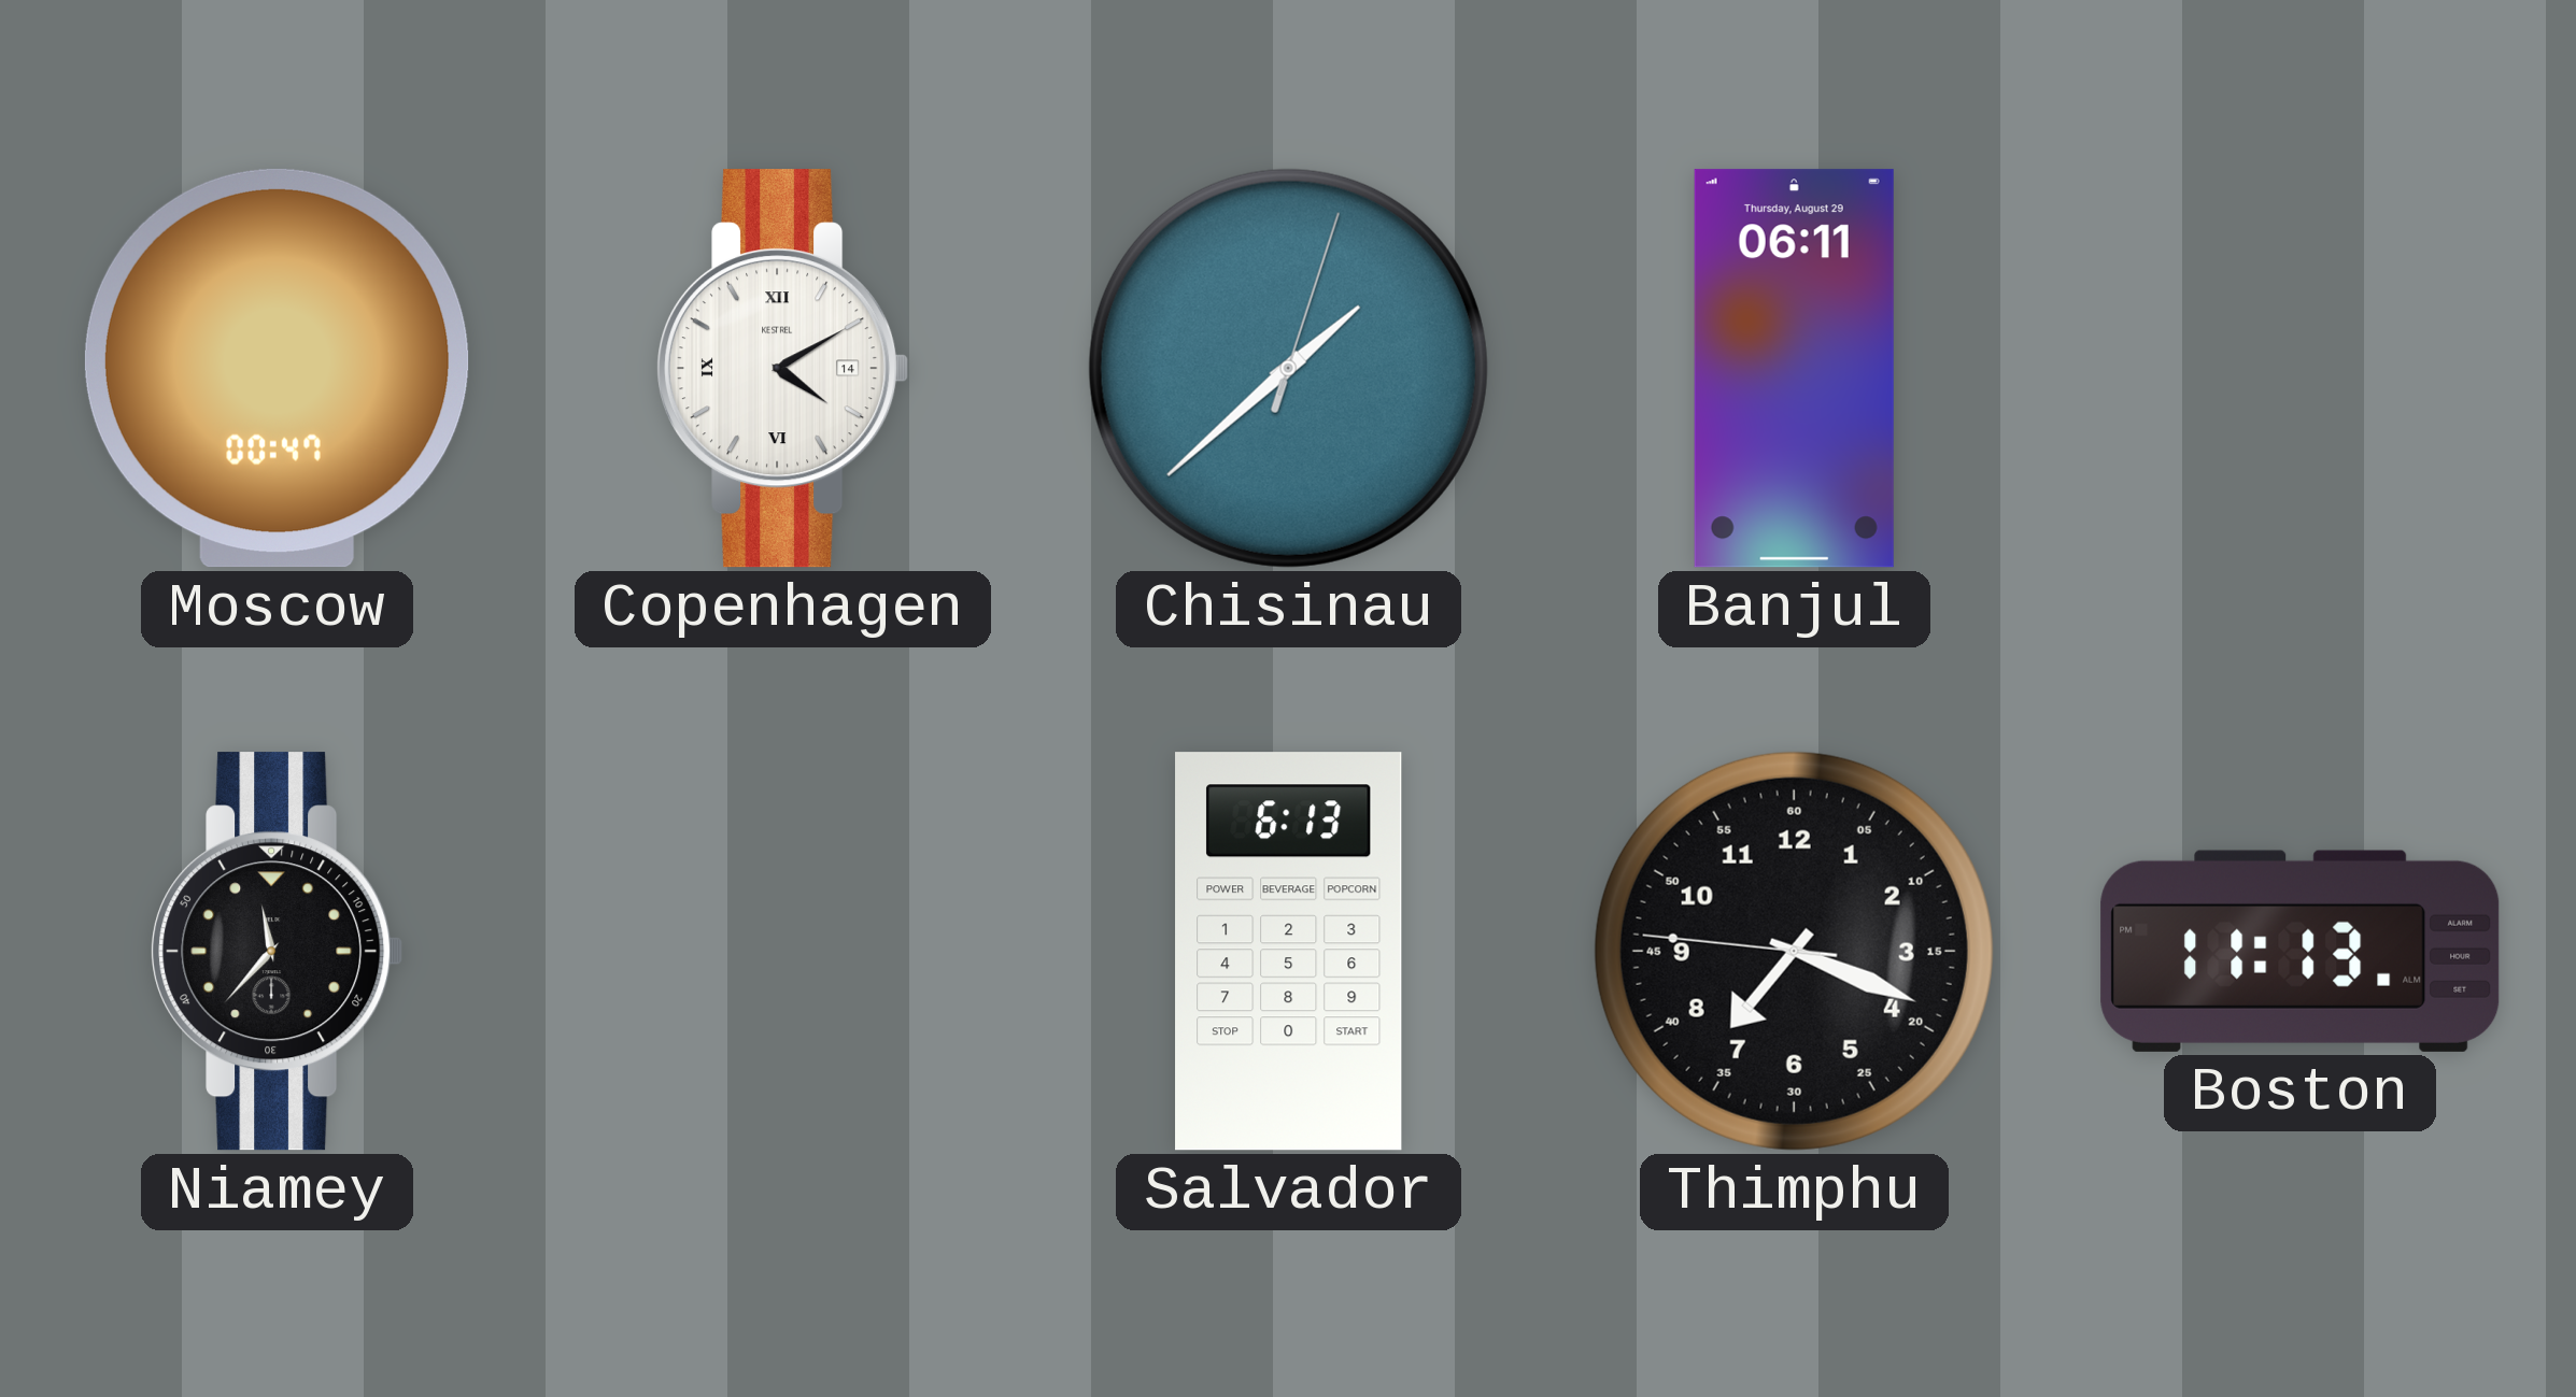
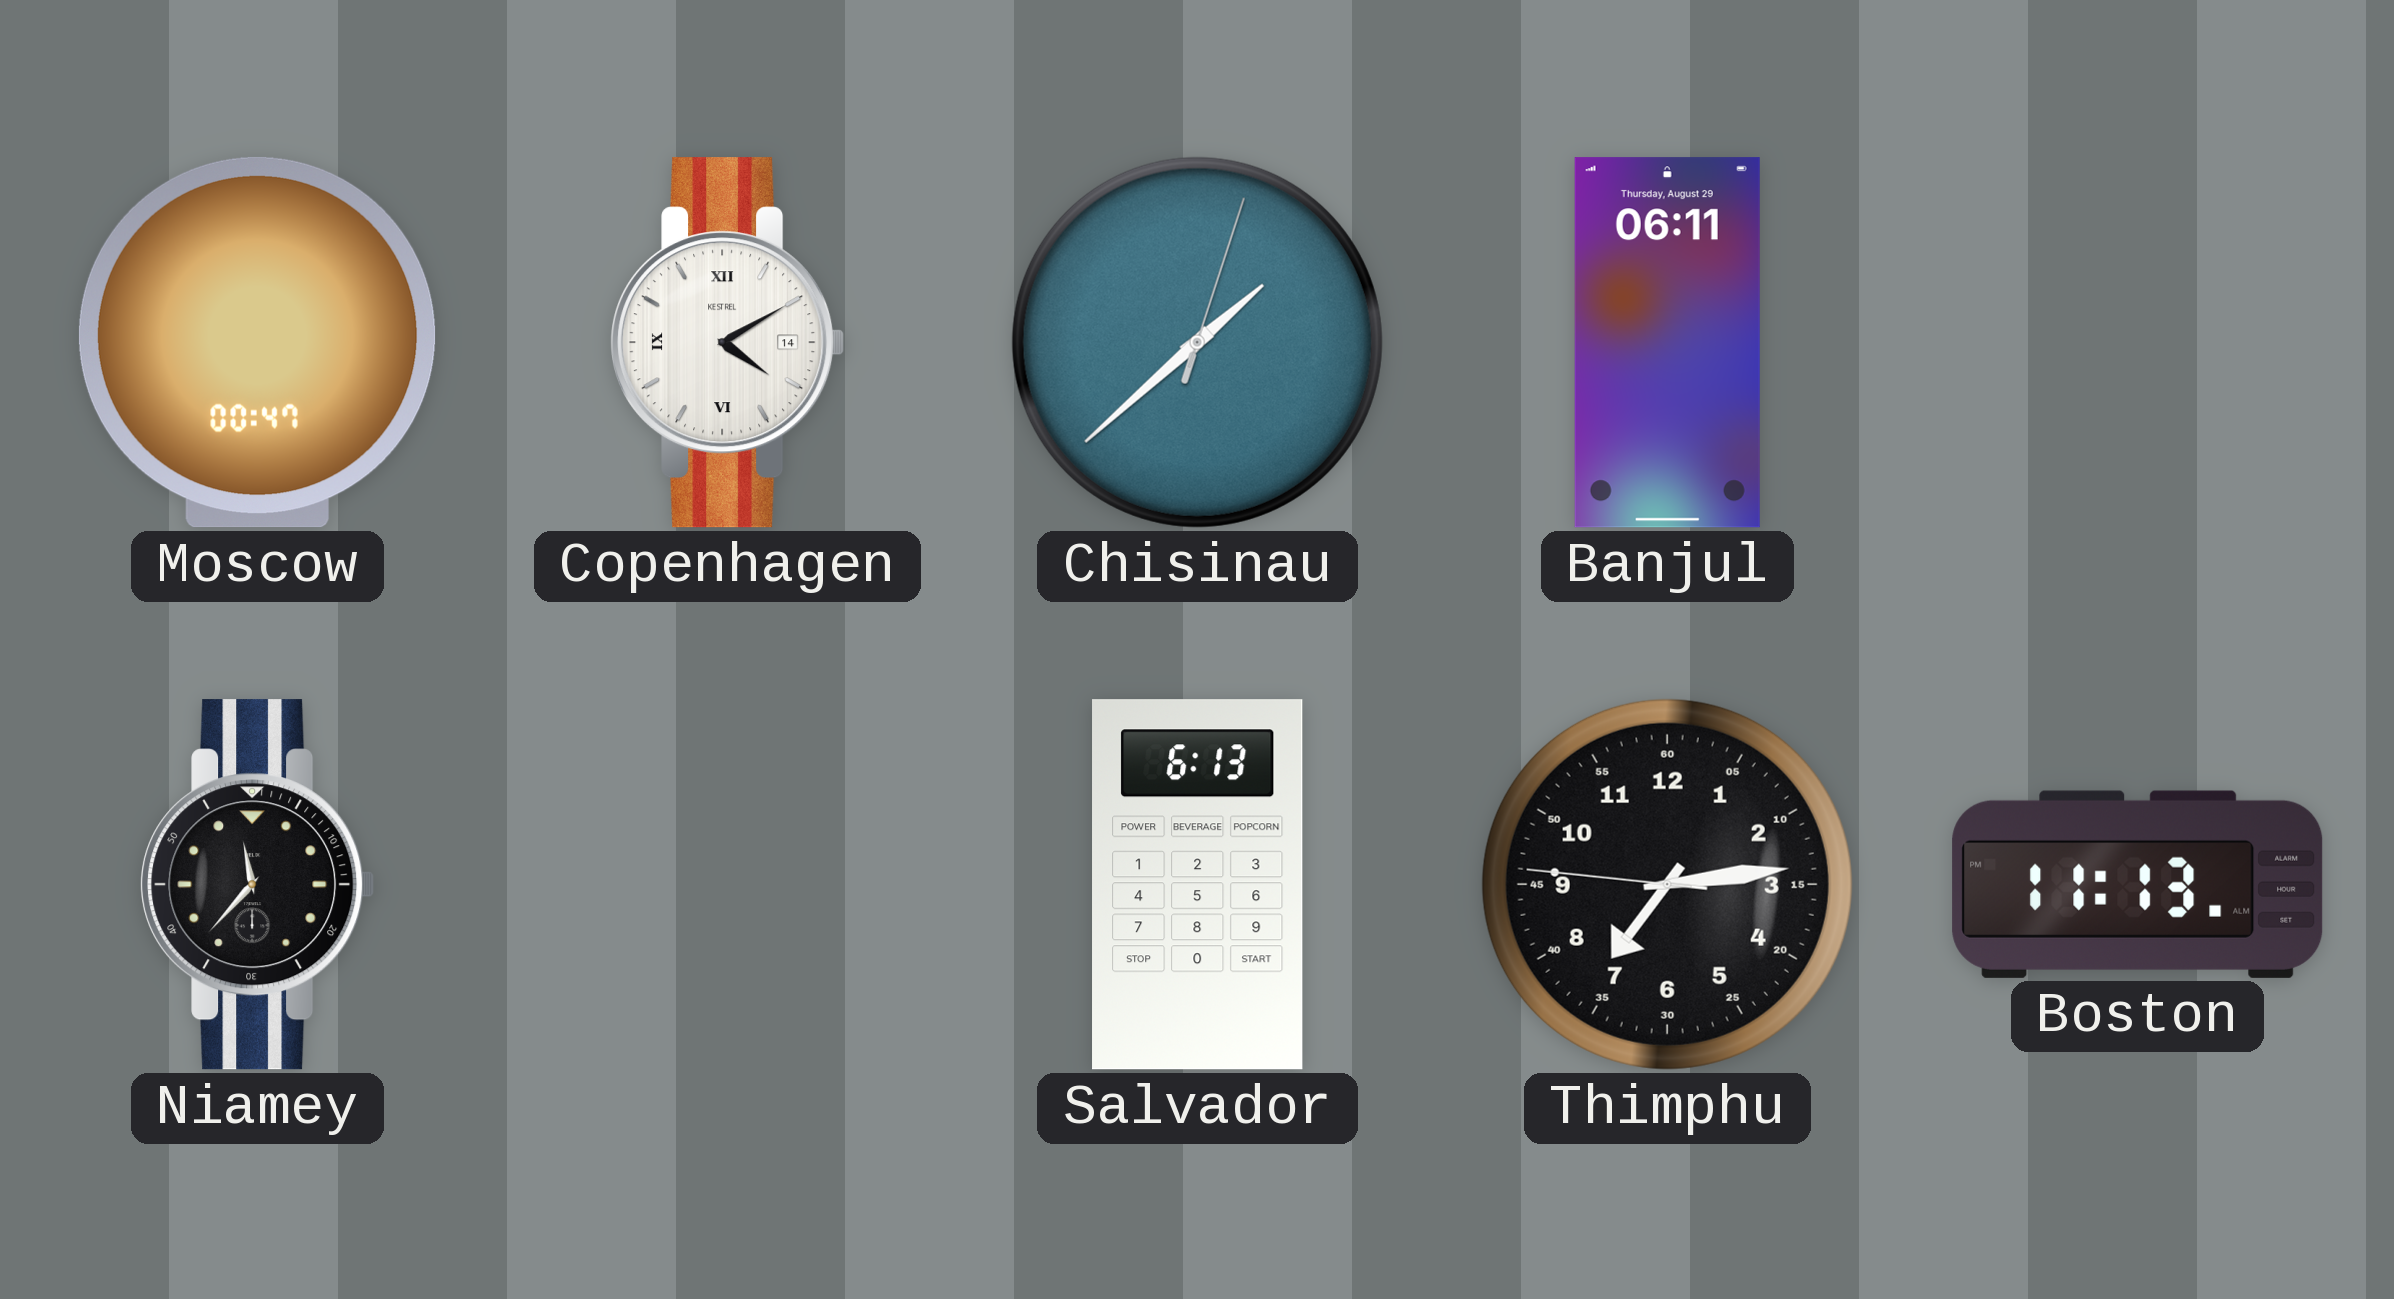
Thimphu: 7:18 -> 7:13 (1667, 884)
